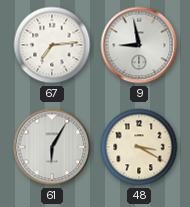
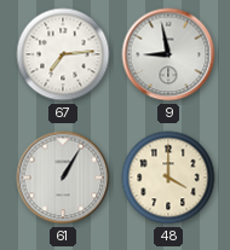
61: 6:05 -> 1:05 (63, 178)
48: 3:20 -> 4:00 (168, 178)
